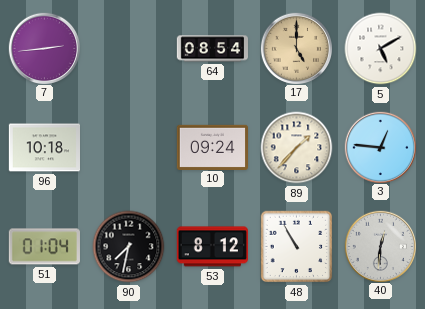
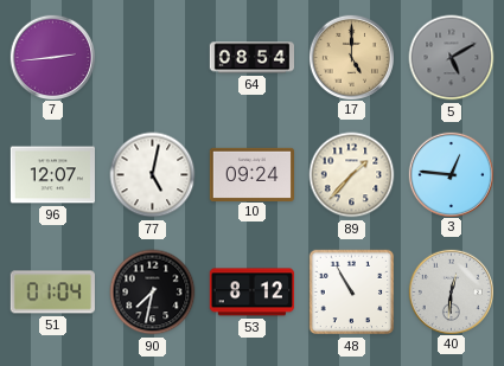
5 dial: white -> grey (452, 58)
96: 10:18 -> 12:07 (52, 175)
77: none -> 5:02 (153, 175)
